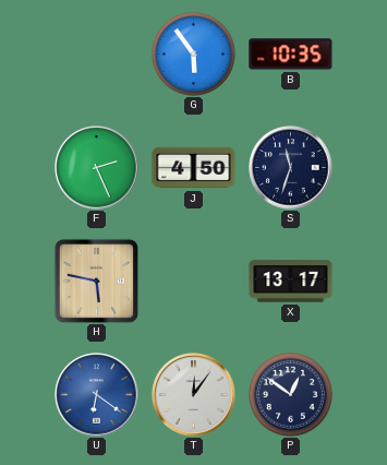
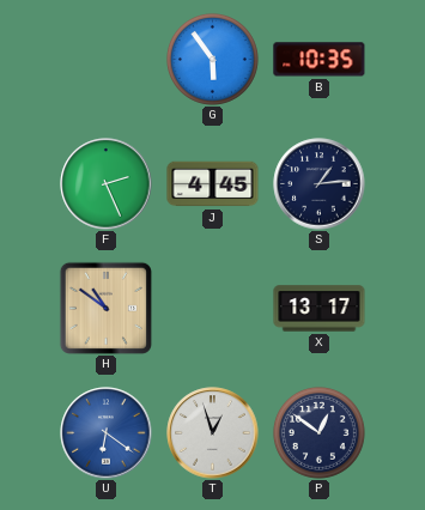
J: 4:50 -> 4:45 (213, 184)
S: 11:33 -> 1:14 (320, 184)
H: 5:47 -> 10:51 (105, 308)
T: 12:06 -> 12:57 (213, 433)
